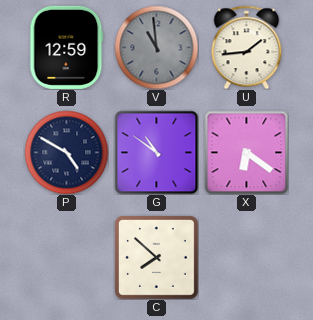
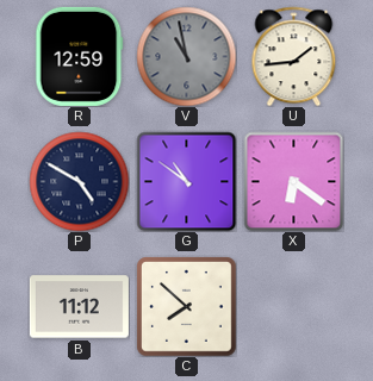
V: 10:59 -> 10:58 (186, 56)
B: none -> 11:12 (79, 307)
